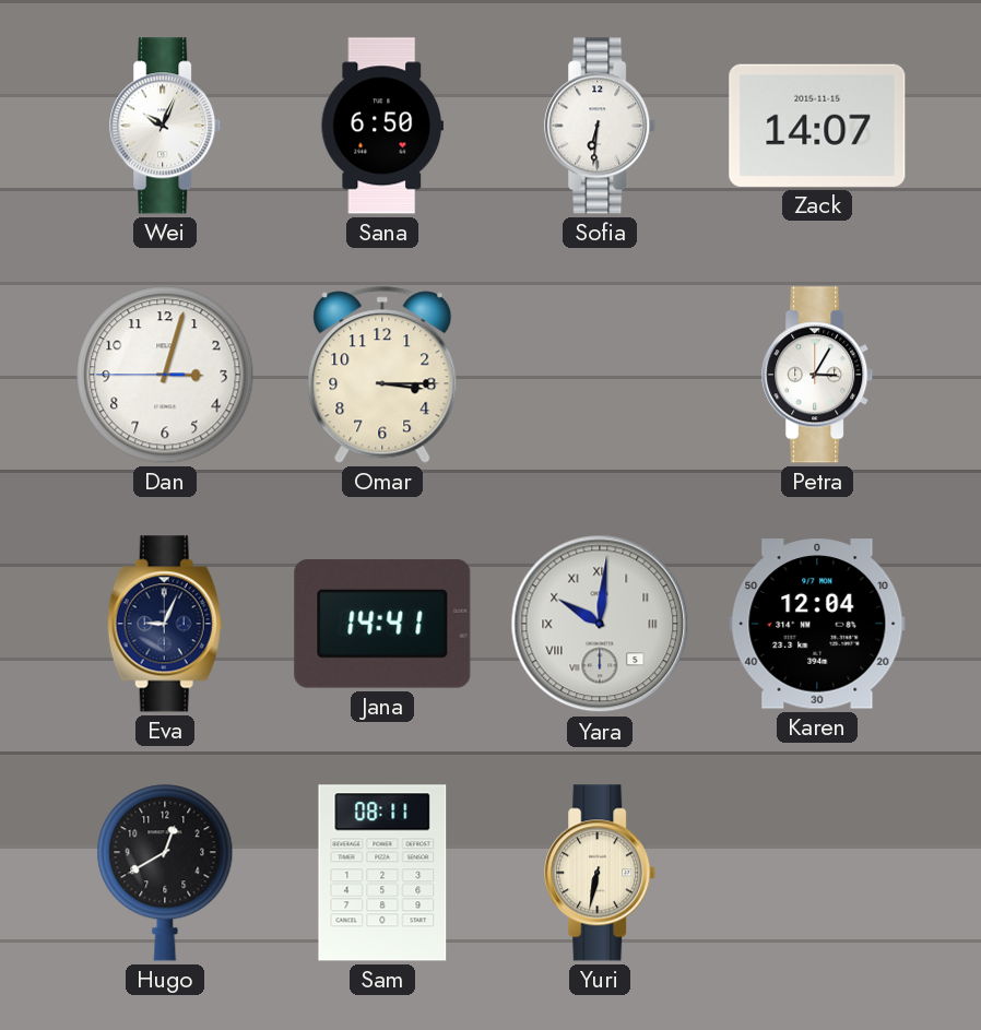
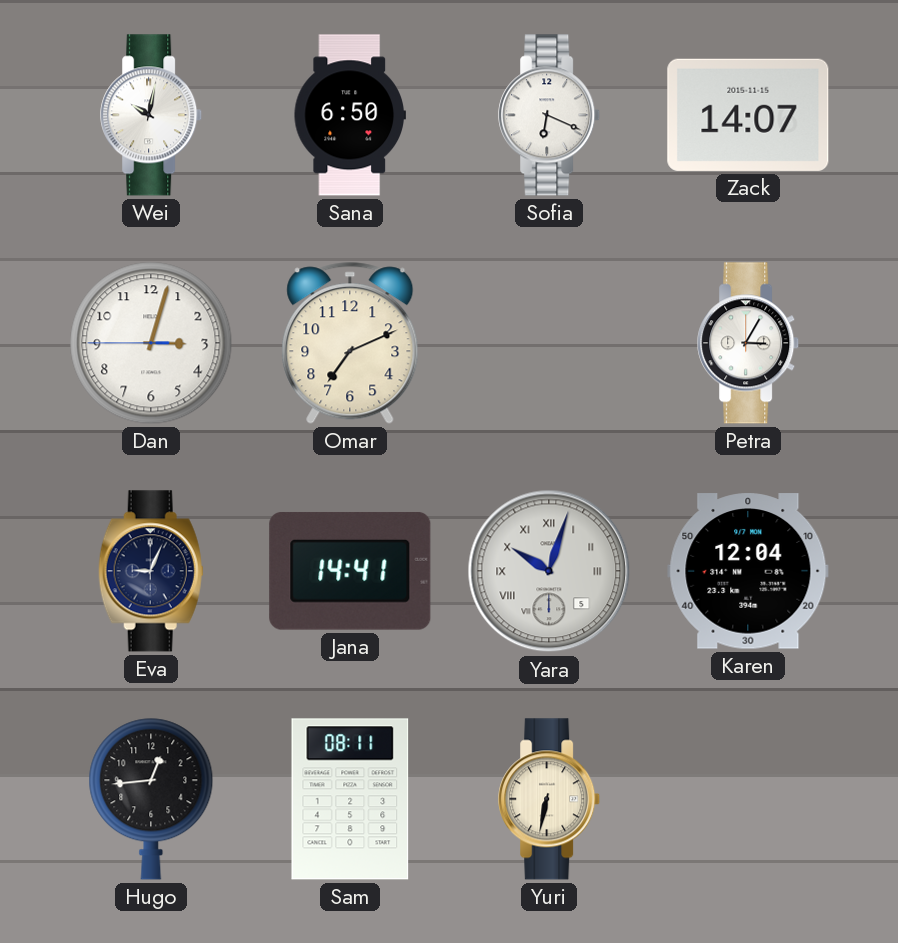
Wei: 10:04 -> 10:02 (152, 115)
Sofia: 6:31 -> 6:19 (550, 115)
Omar: 3:15 -> 7:11 (350, 343)
Yara: 10:01 -> 10:03 (549, 571)
Hugo: 12:40 -> 12:44 (151, 799)
